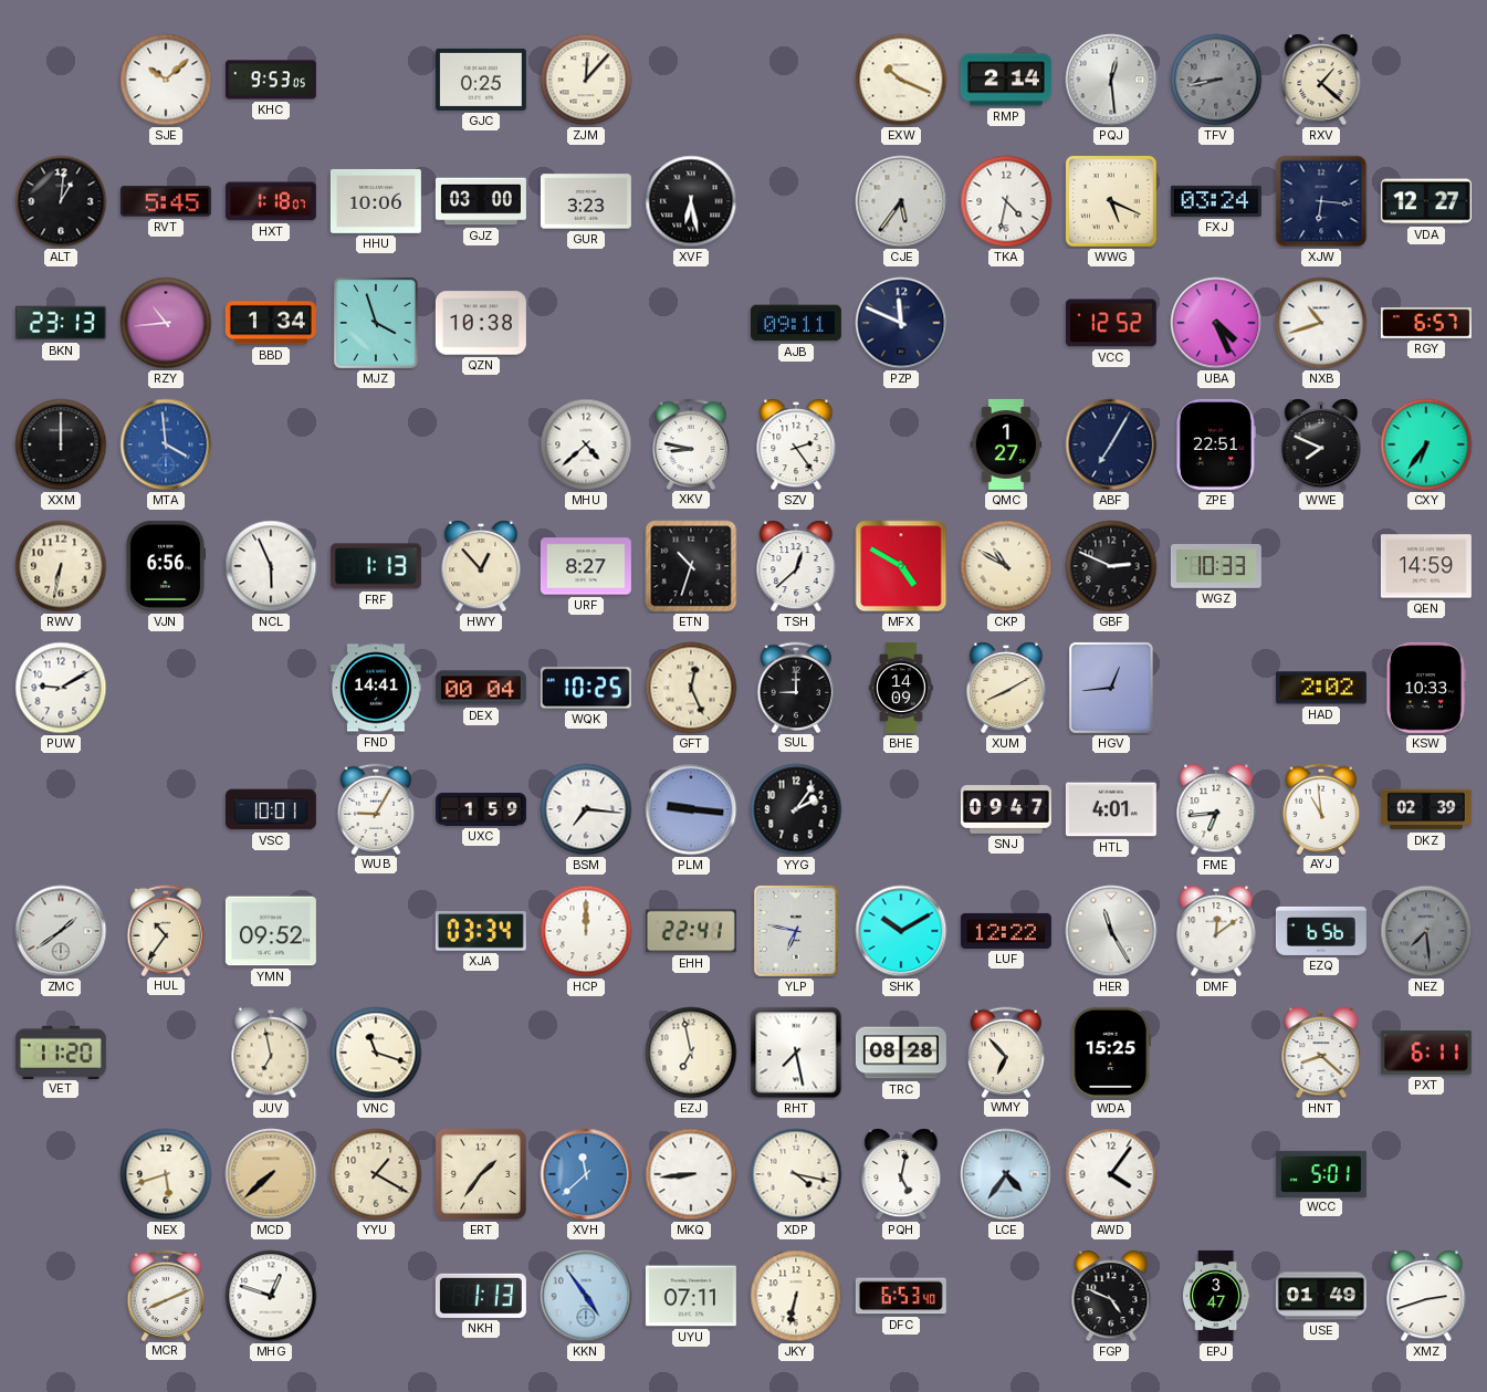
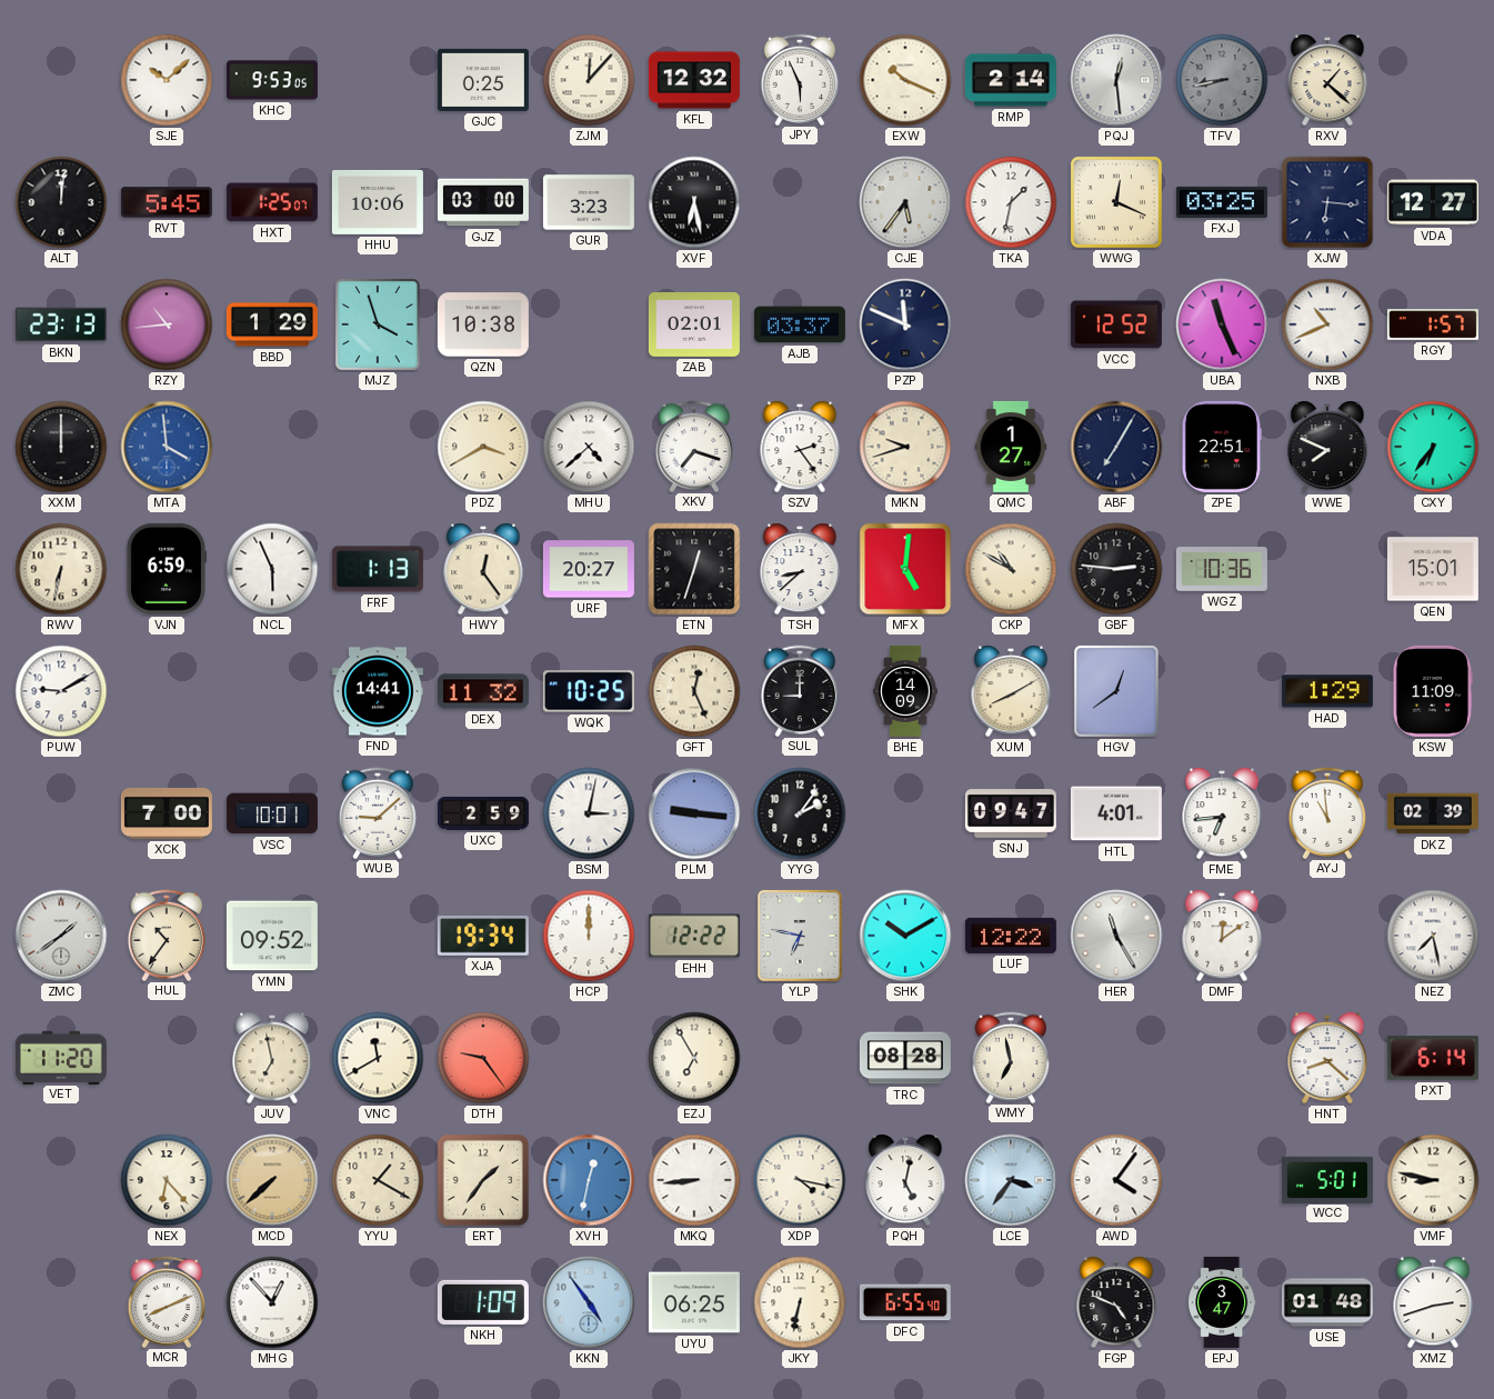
KFL: none -> 12:32 (694, 80)
JPY: none -> 5:56 (800, 79)
ALT: 1:01 -> 12:01 (61, 202)
HXT: 1:18 -> 1:25 (272, 202)
TKA: 4:32 -> 1:32 (1011, 202)
WWG: 5:19 -> 12:19 (1116, 202)
FXJ: 03:24 -> 03:25 (1222, 202)
BBD: 1:34 -> 1:29 (272, 324)
ZAB: none -> 02:01 (694, 324)
AJB: 09:11 -> 03:37 (800, 324)
UBA: 4:26 -> 11:26 (1222, 324)
NXB: 10:42 -> 10:41 (1327, 324)
RGY: 6:57 -> 1:57 (1433, 324)
PDZ: none -> 3:40 (483, 447)
XKV: 8:47 -> 7:18 (694, 446)
MKN: none -> 9:42 (905, 447)
VJN: 6:56 -> 6:59 (166, 569)
HWY: 12:53 -> 12:24 (483, 569)
URF: 8:27 -> 20:27 (589, 569)
ETN: 10:33 -> 12:33 (694, 569)
TSH: 12:38 -> 8:38 (800, 569)
MFX: 4:50 -> 5:01 (905, 569)
GBF: 2:49 -> 2:46 (1116, 569)
WGZ: 10:33 -> 10:36 (1222, 570)
QEN: 14:59 -> 15:01 (1433, 569)
DEX: 00:04 -> 11:32 (483, 691)
HGV: 12:44 -> 12:39 (1116, 691)
HAD: 2:02 -> 1:29 (1327, 691)
KSW: 10:33 -> 11:09 (1433, 691)
XCK: none -> 7:00 (167, 813)
WUB: 9:05 -> 9:08 (378, 812)
UXC: 1:59 -> 2:59 (483, 813)
BSM: 7:16 -> 3:02 (589, 813)
XJA: 03:34 -> 19:34 (483, 936)
EHH: 22:41 -> 12:22 (694, 936)
EZQ: 6:56 -> none (1321, 931)
NEZ: 7:29 -> 7:28 (1433, 936)
NEZ dial: grey -> white (1433, 936)
VNC: 11:18 -> 11:40 (378, 1058)
DTH: none -> 9:24 (483, 1058)
EZJ: 6:58 -> 6:55 (694, 1058)
RHT: 7:28 -> none (796, 1053)
WMY: 6:53 -> 6:58 (1011, 1057)
WDA: 15:25 -> none (1111, 1053)
PXT: 6:11 -> 6:14 (1433, 1058)
NEX: 5:42 -> 6:23 (167, 1180)
XVH: 11:38 -> 12:32 (589, 1180)
LCE: 4:36 -> 3:36 (1011, 1180)
VMF: none -> 8:47 (1433, 1180)
MHG: 12:48 -> 12:53 (272, 1302)
NKH: 1:13 -> 1:09 (483, 1302)
UYU: 07:11 -> 06:25 (694, 1302)
DFC: 6:53 -> 6:55 (905, 1302)
USE: 01:49 -> 01:48 (1327, 1302)
